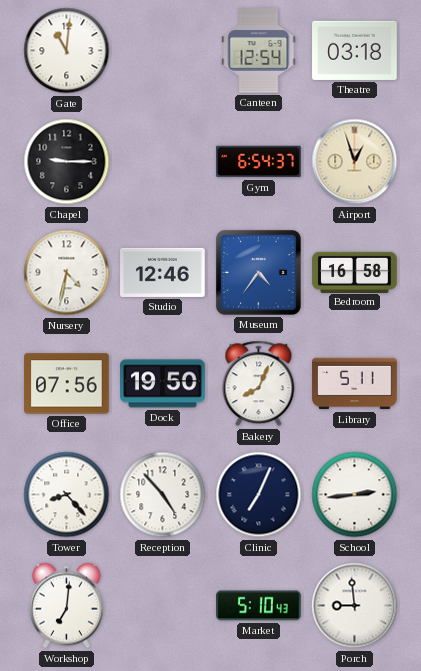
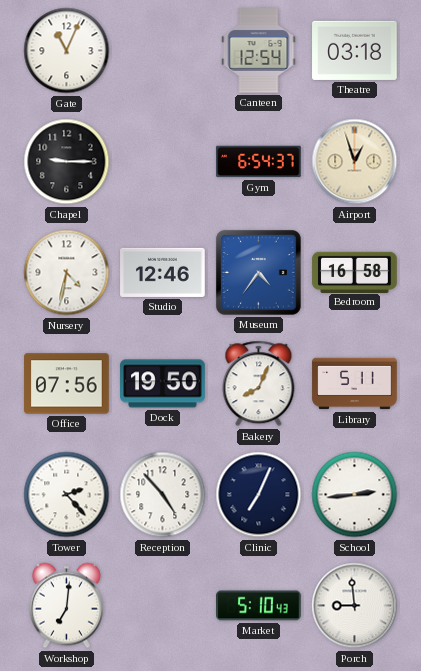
Gate: 11:01 -> 11:04 (67, 51)
Tower: 8:23 -> 2:23 (67, 495)
